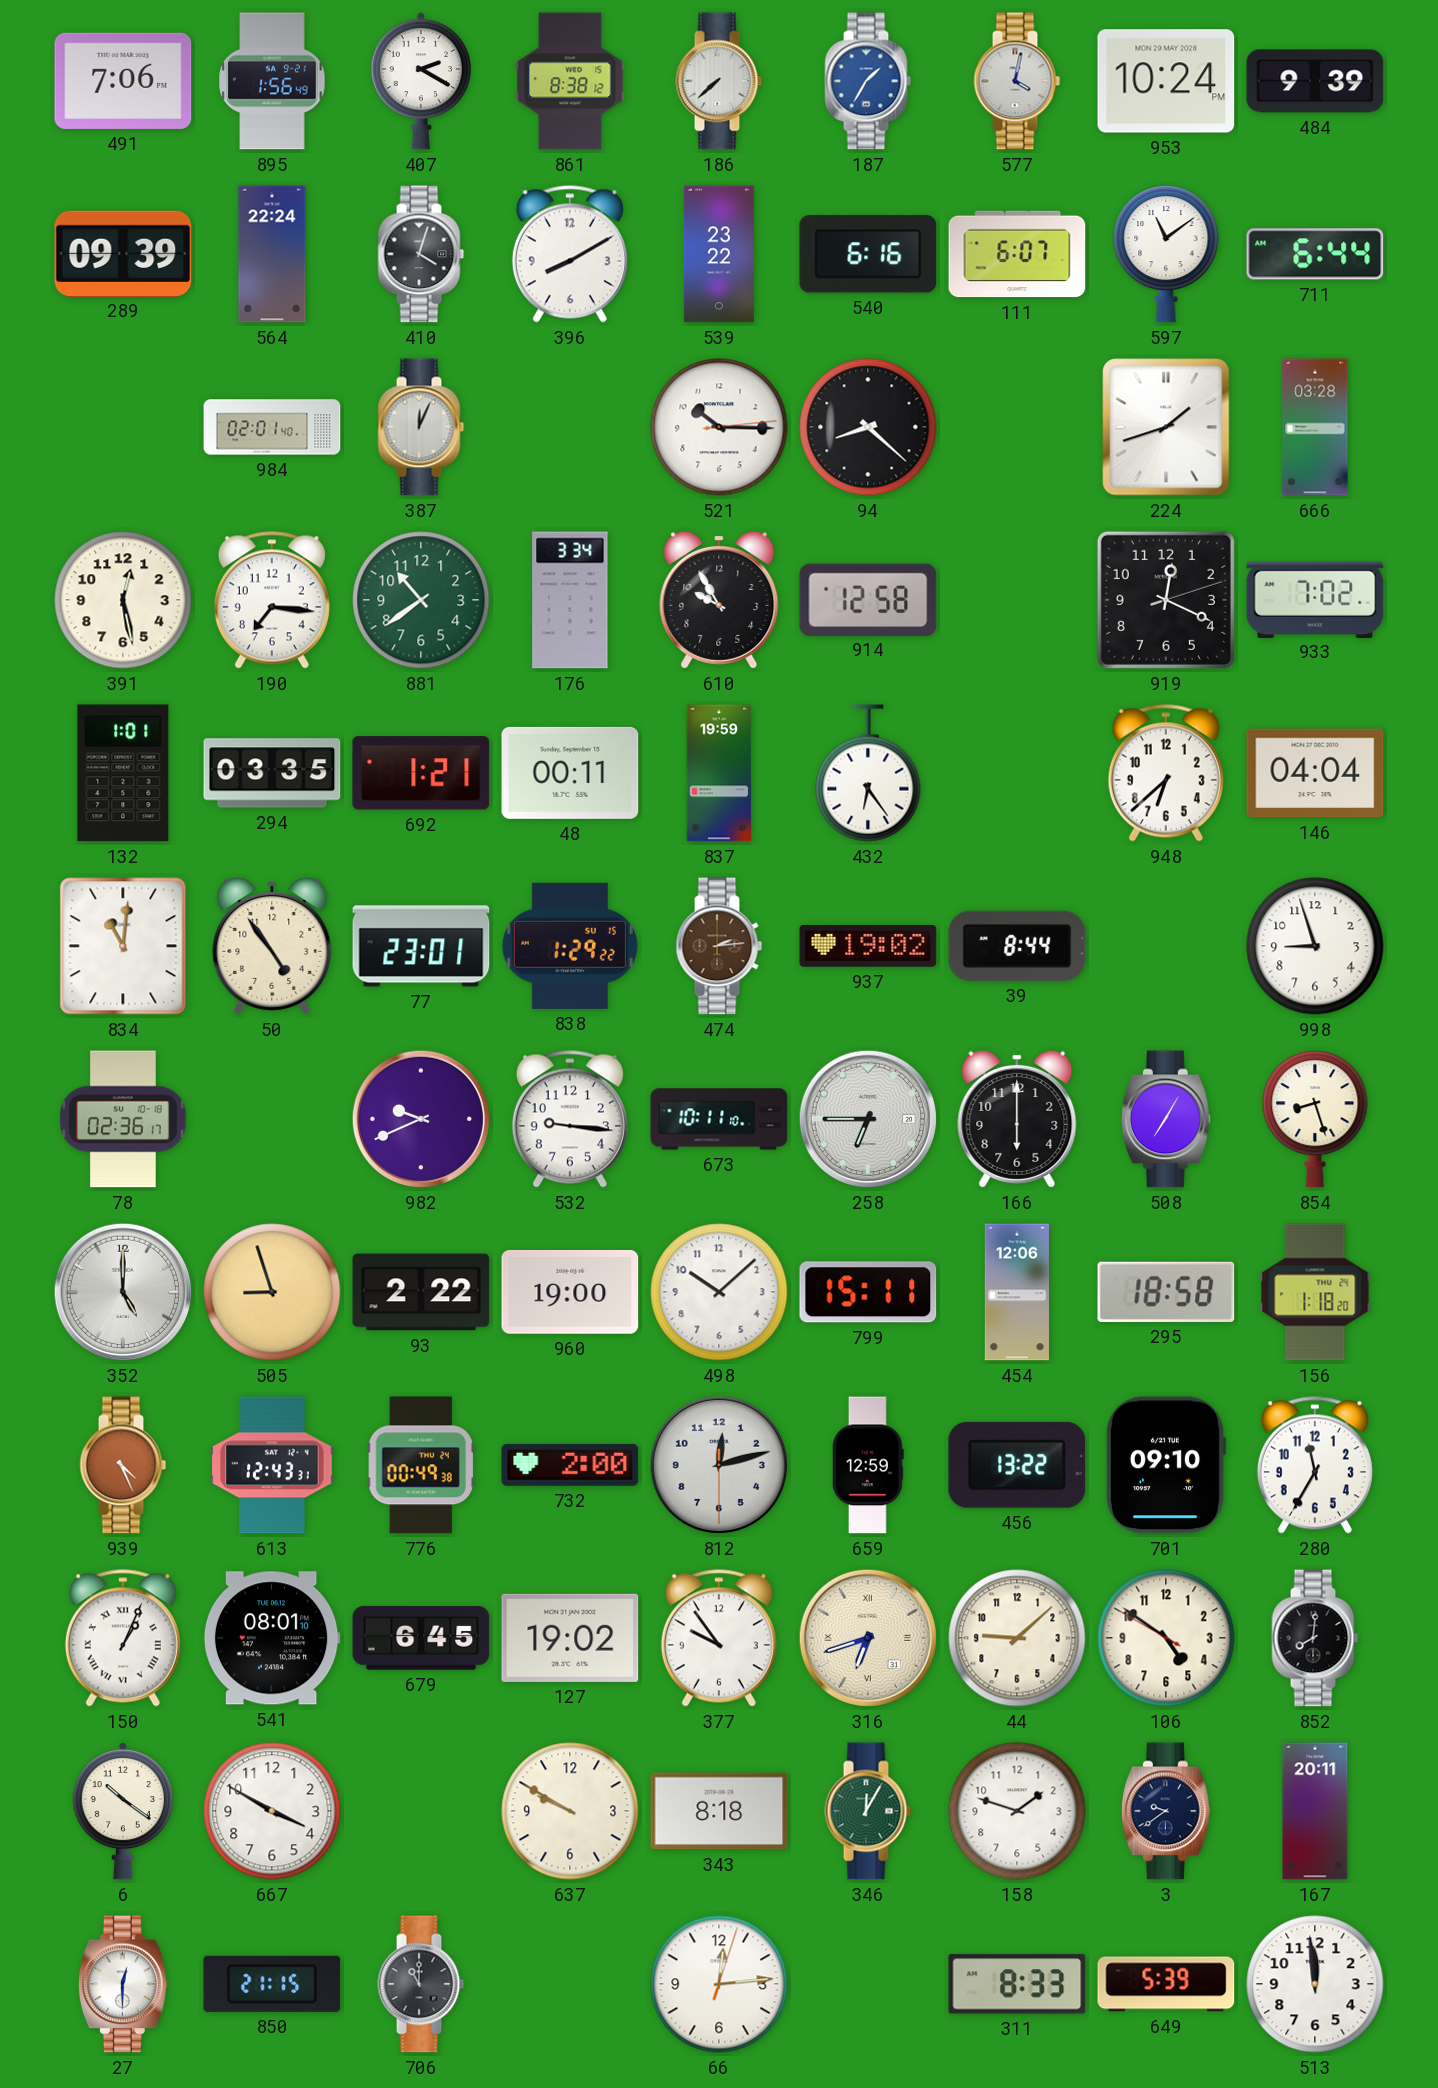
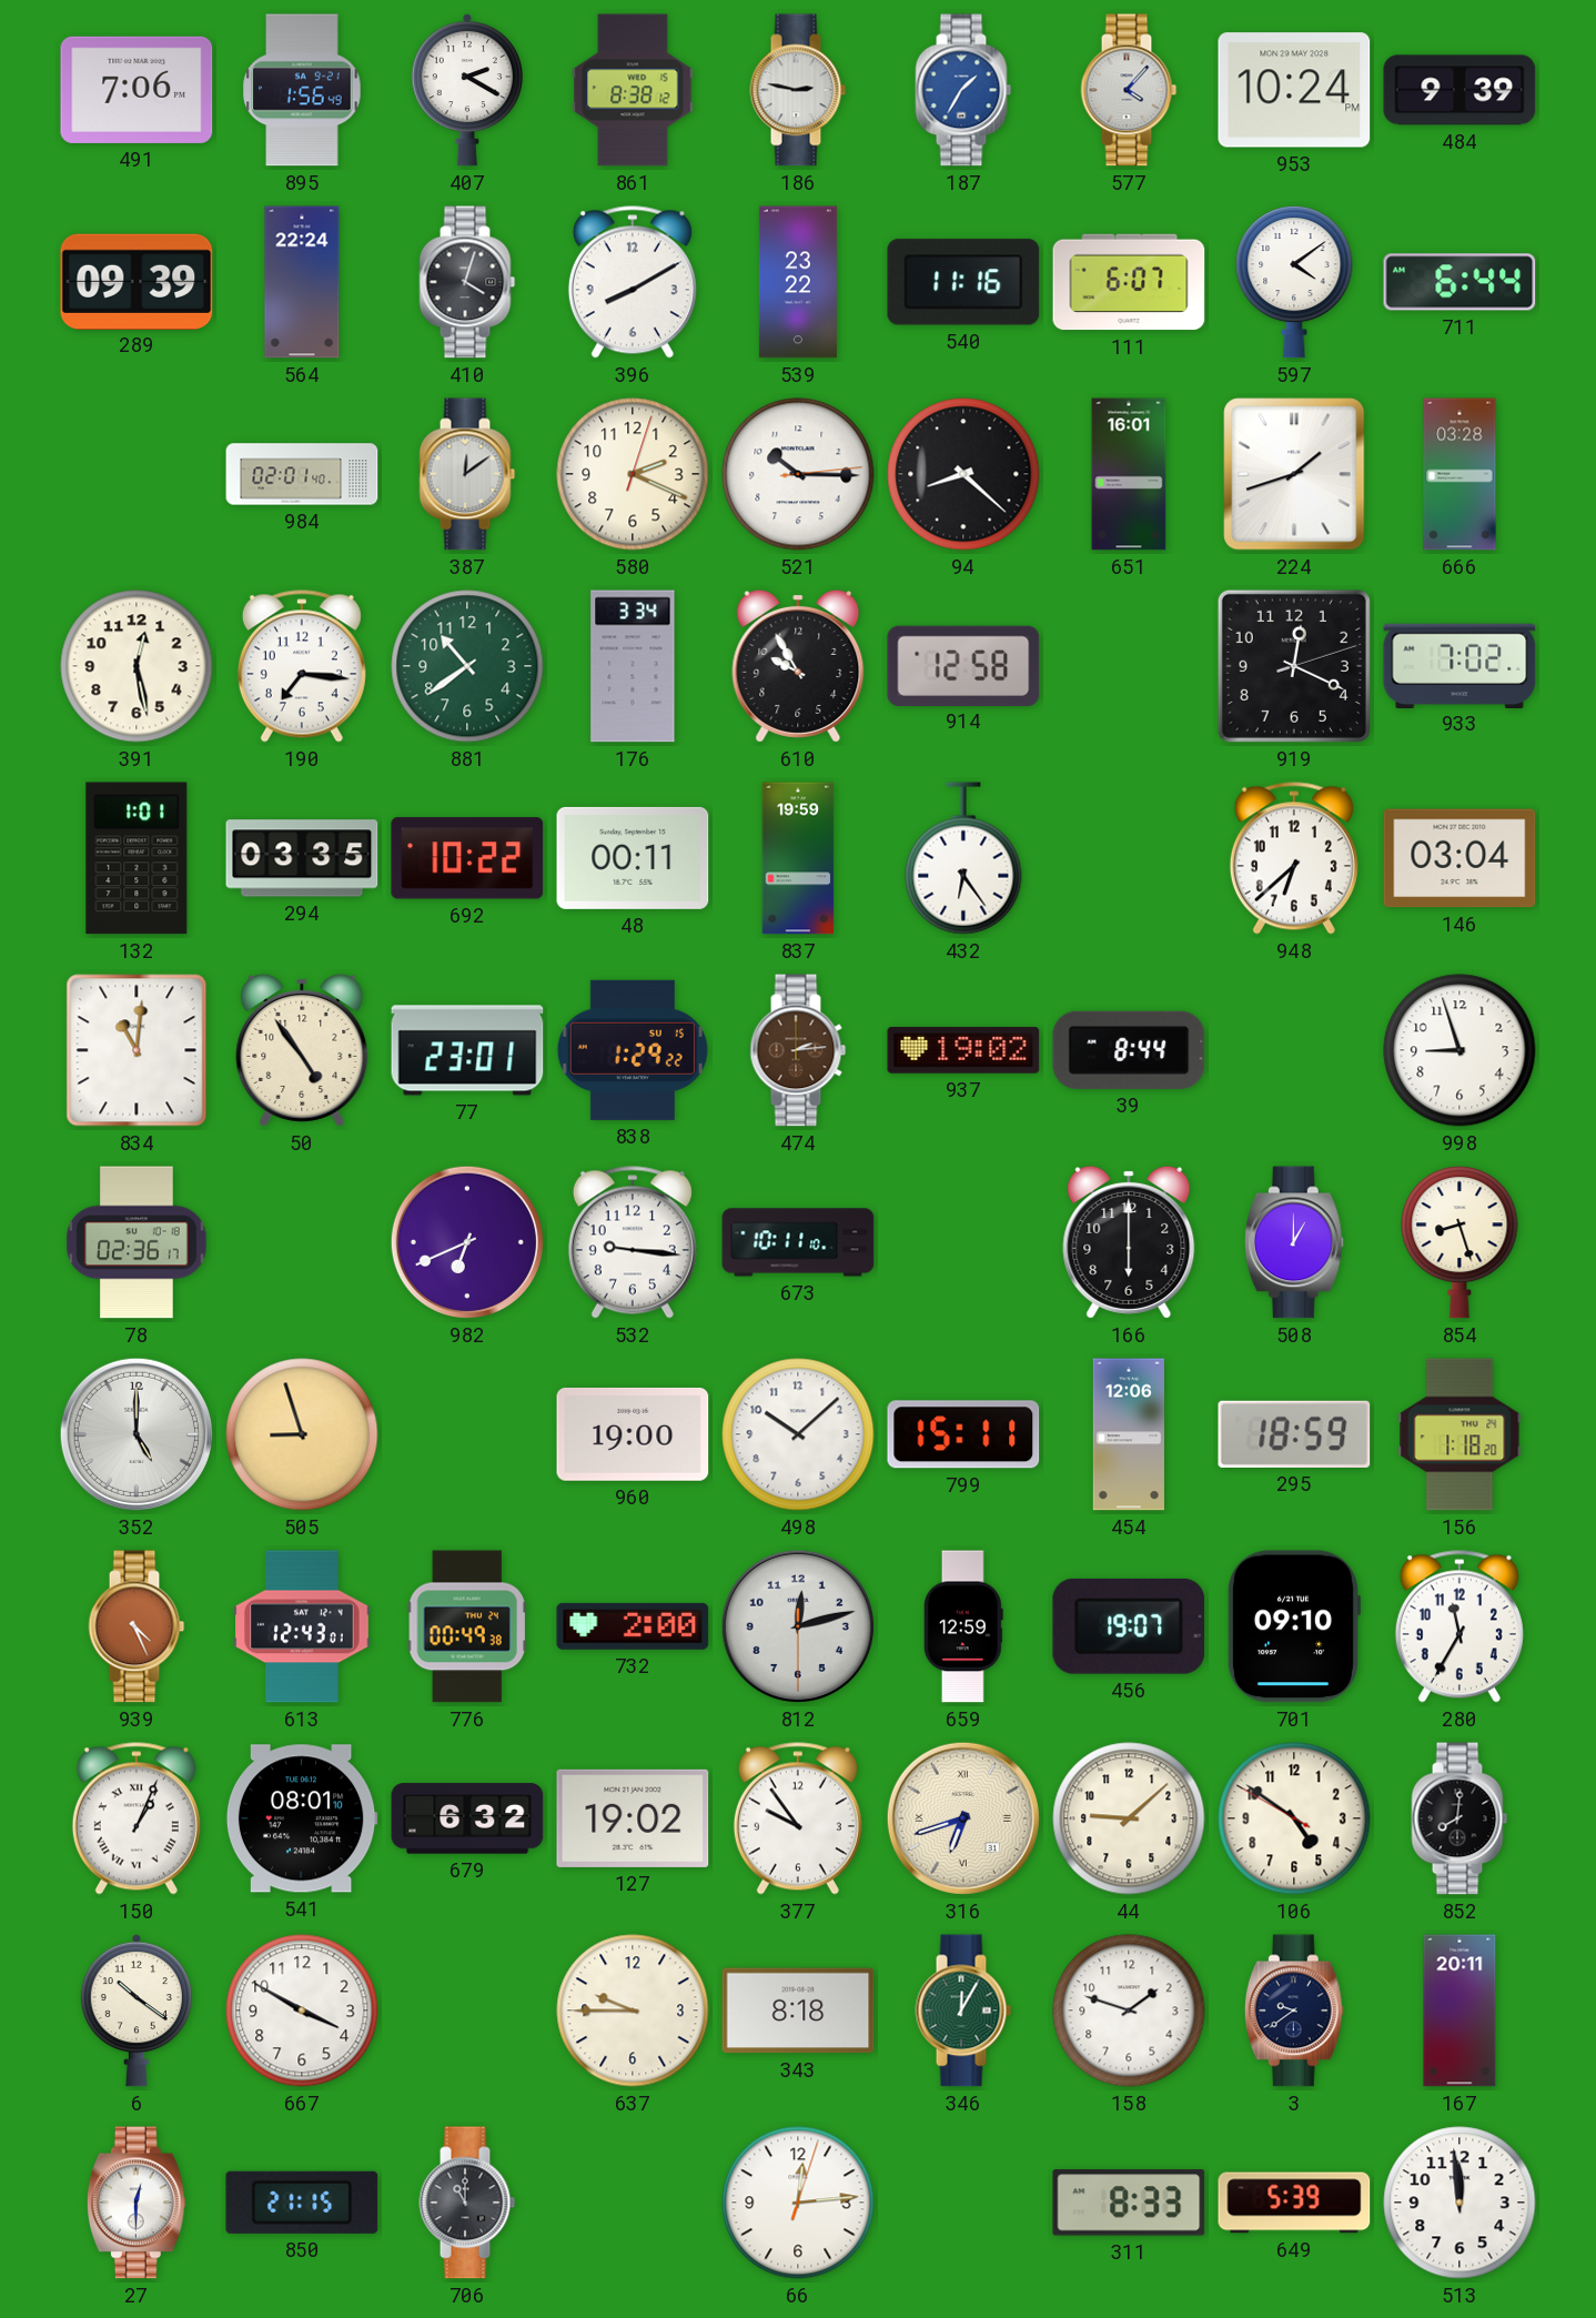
186: 7:38 -> 2:47 (798, 90)
577: 4:02 -> 4:07 (1129, 90)
540: 6:16 -> 11:16 (963, 282)
597: 11:09 -> 4:09 (1294, 282)
387: 12:04 -> 12:09 (467, 474)
580: none -> 2:19 (633, 474)
651: none -> 16:01 (1129, 474)
692: 1:21 -> 10:22 (467, 858)
146: 04:04 -> 03:04 (1459, 858)
982: 9:41 -> 6:41 (467, 1242)
258: 6:45 -> none (868, 1119)
508: 7:05 -> 1:00 (1294, 1242)
93: 2:22 -> none (421, 1292)
295: 18:58 -> 18:59 (1294, 1434)
613: 12:43:31 -> 12:43:01 (302, 1626)
456: 13:22 -> 19:07 (1129, 1626)
679: 6:45 -> 6:32 (467, 1818)
637: 9:50 -> 9:45 (633, 2010)
